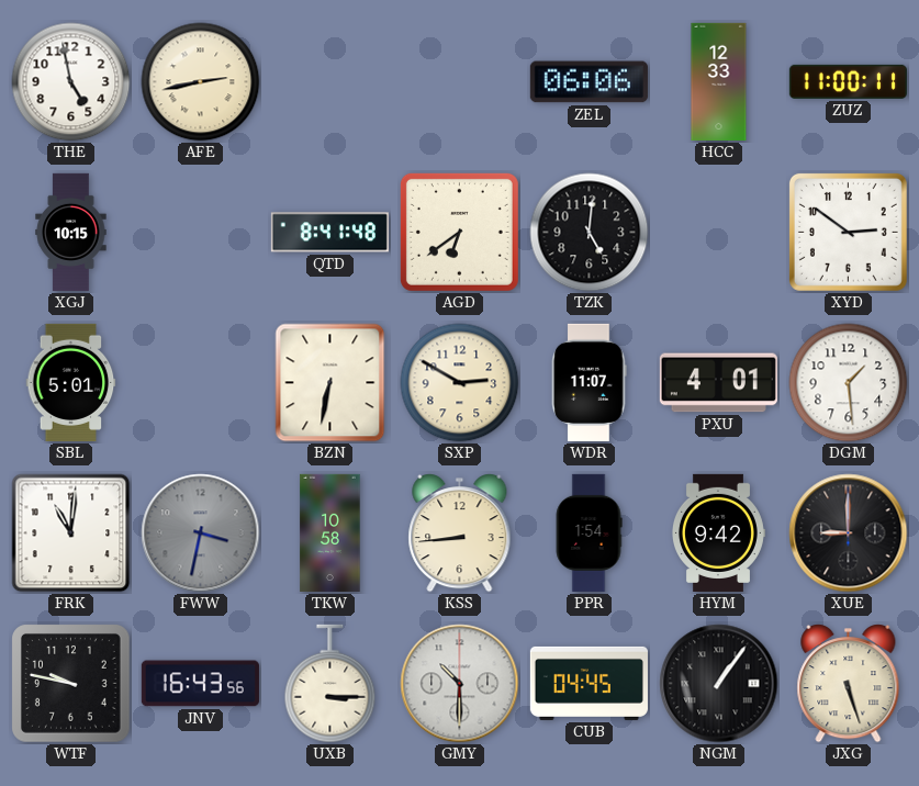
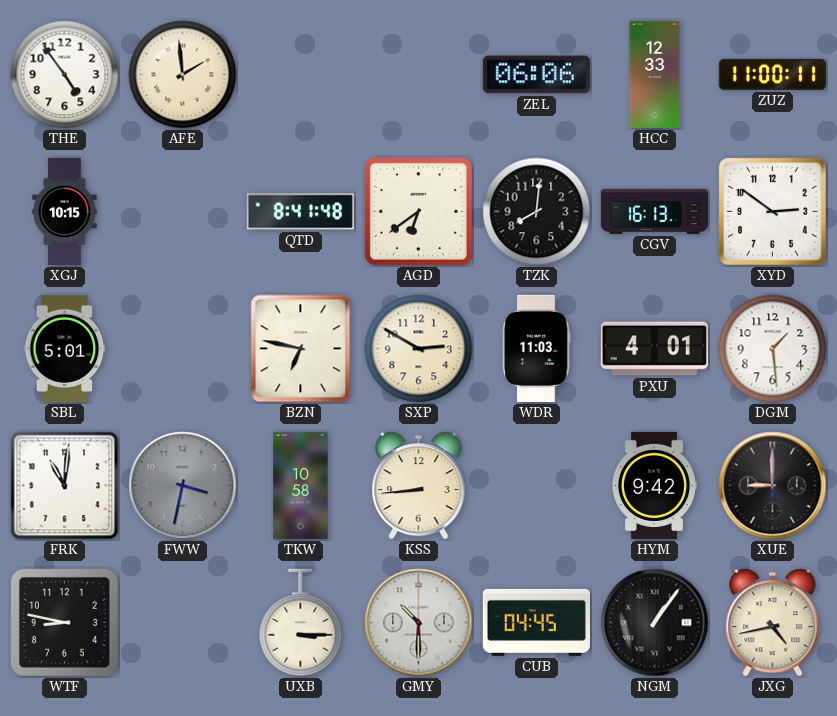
THE: 4:58 -> 4:54 (65, 75)
AFE: 2:43 -> 1:59 (183, 75)
TZK: 5:01 -> 8:01 (537, 212)
CGV: none -> 16:13 (654, 211)
BZN: 6:32 -> 6:47 (301, 349)
WDR: 11:07 -> 11:03 (537, 348)
PPR: 1:54 -> none (589, 532)
WTF: 9:47 -> 8:47 (65, 623)
JNV: 16:43 -> none (200, 684)
JXG: 5:27 -> 4:43 (773, 623)
